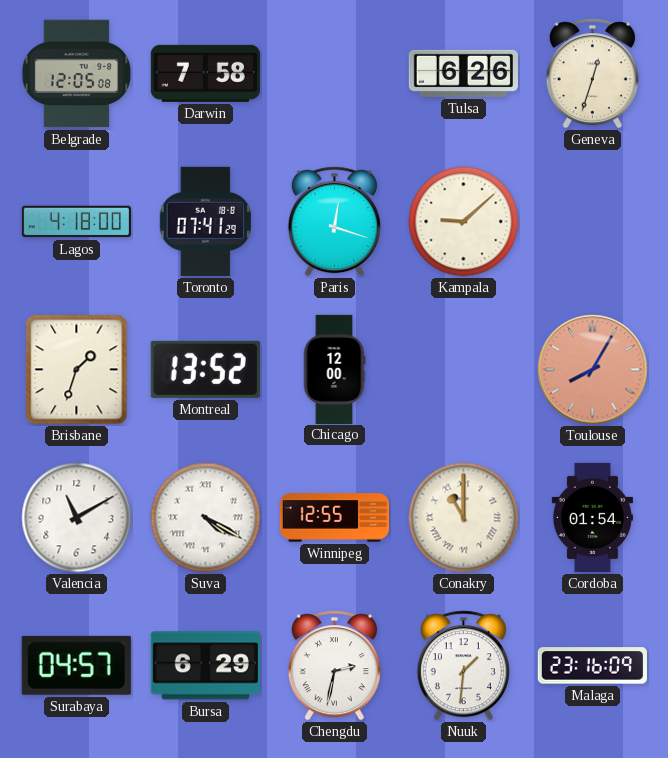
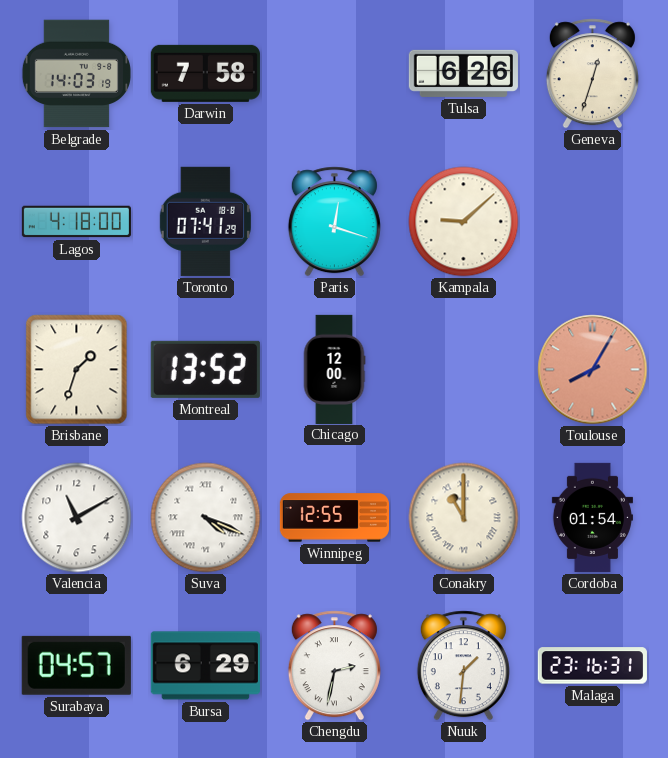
Belgrade: 12:05 -> 14:03 (76, 74)
Suva: 4:20 -> 4:19 (206, 518)
Malaga: 23:16:09 -> 23:16:31 (592, 666)
